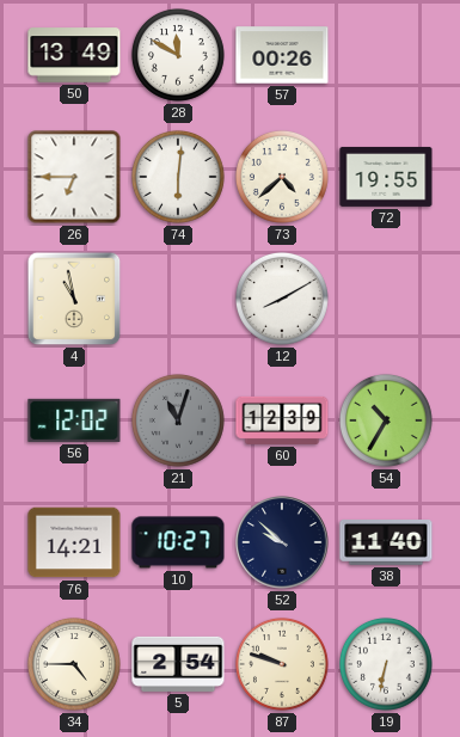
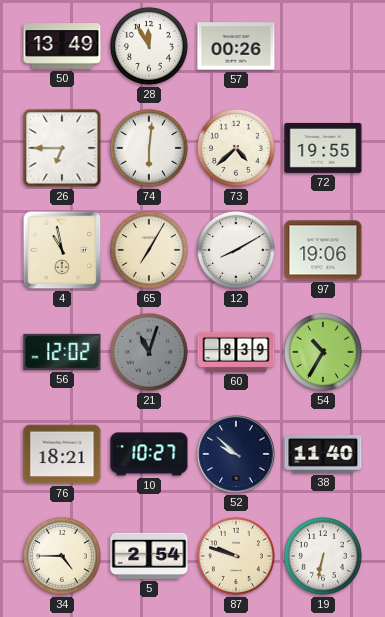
28: 11:50 -> 11:55 (149, 46)
65: none -> 7:05 (149, 250)
97: none -> 19:06 (323, 250)
60: 12:39 -> 8:39 (236, 352)
76: 14:21 -> 18:21 (62, 454)
